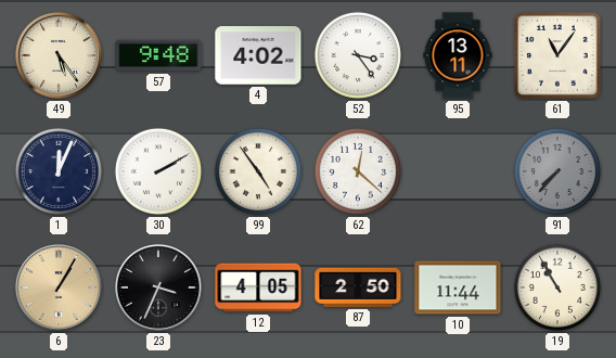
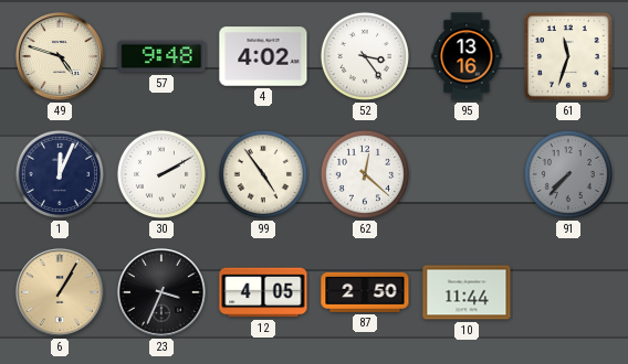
49: 5:24 -> 4:48 (60, 56)
95: 13:11 -> 13:16 (467, 56)
61: 11:06 -> 11:33 (568, 56)
19: 10:55 -> none (557, 287)
